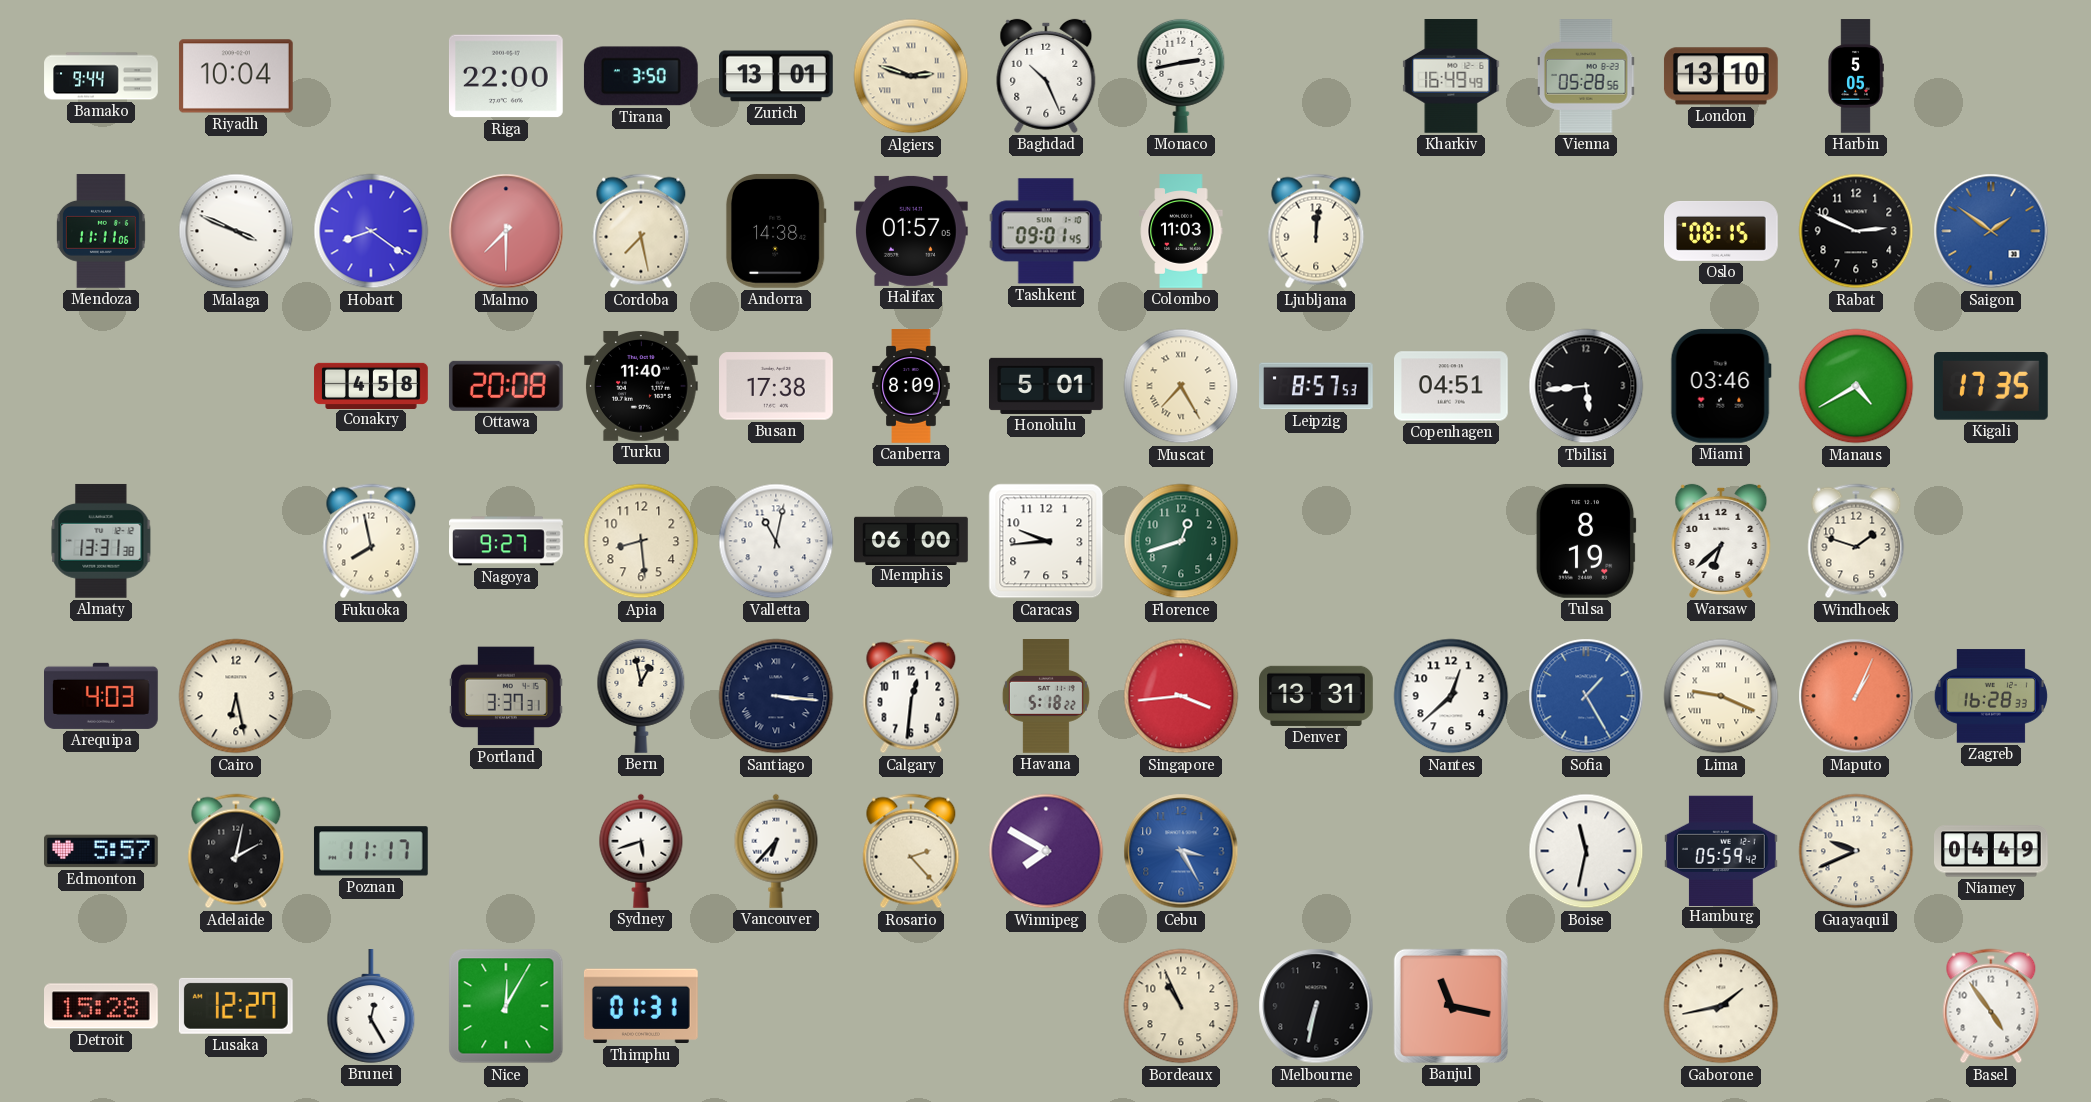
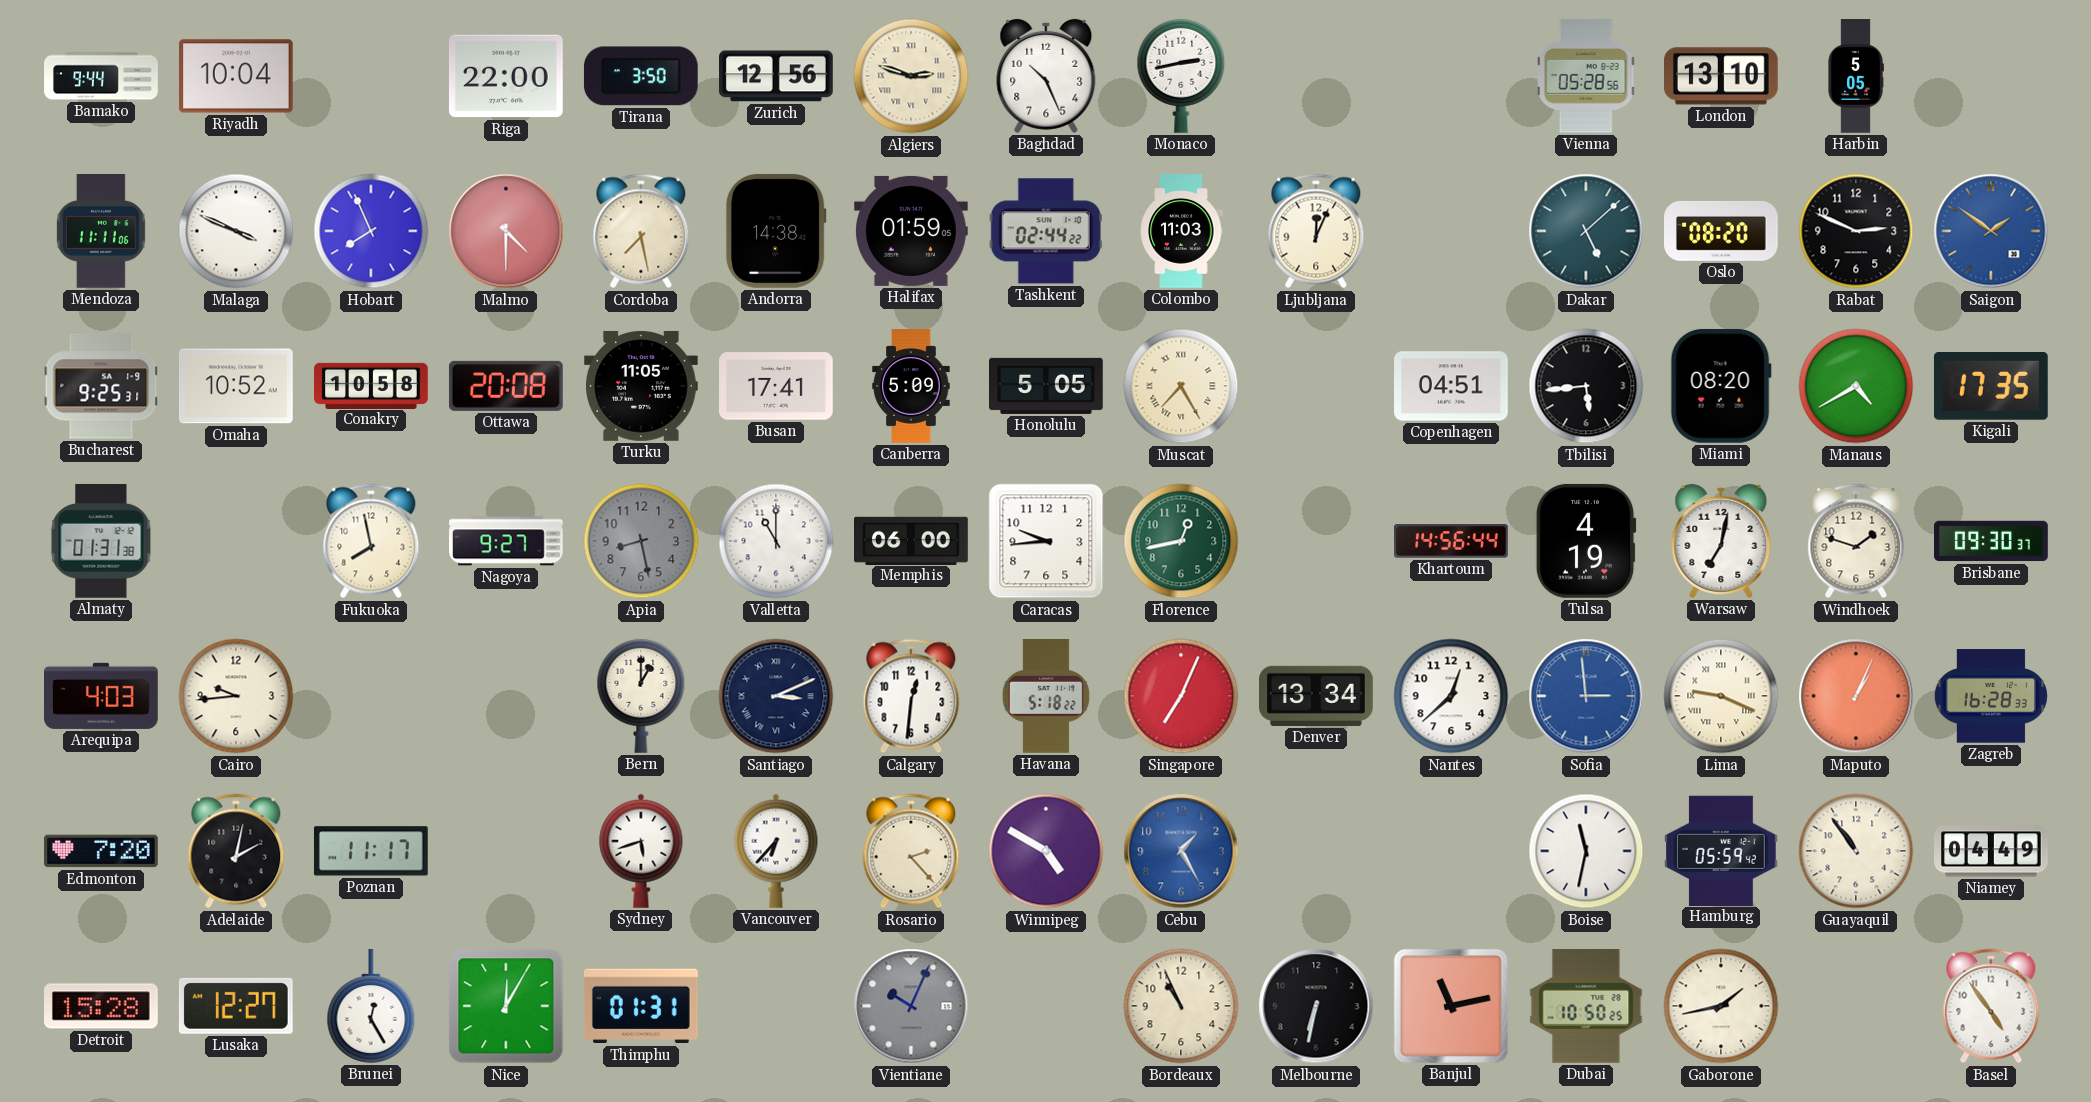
Zurich: 13:01 -> 12:56 (777, 76)
Kharkiv: 16:49 -> none (1451, 77)
Hobart: 8:21 -> 7:56 (371, 231)
Malmo: 7:30 -> 4:30 (506, 231)
Halifax: 01:57 -> 01:59 (912, 231)
Tashkent: 09:01 -> 02:44 (1046, 231)
Ljubljana: 12:01 -> 12:04 (1316, 231)
Dakar: none -> 5:08 (1586, 231)
Oslo: 08:15 -> 08:20 (1722, 231)
Bucharest: none -> 9:25 (101, 386)
Omaha: none -> 10:52 (236, 386)
Conakry: 4:58 -> 10:58 (371, 385)
Turku: 11:40 -> 11:05 (642, 386)
Busan: 17:38 -> 17:41 (777, 386)
Canberra: 8:09 -> 5:09 (911, 386)
Honolulu: 5:01 -> 5:05 (1047, 386)
Leipzig: 8:57 -> none (1317, 386)
Miami: 03:46 -> 08:20 (1721, 386)
Almaty: 13:31 -> 01:31 (101, 541)
Apia: 8:29 -> 8:28 (641, 541)
Apia dial: cream -> grey (641, 541)
Valletta: 11:02 -> 11:00 (776, 541)
Florence: 12:42 -> 12:43 (1181, 541)
Khartoum: none -> 14:56 (1451, 541)
Tulsa: 8:19 -> 4:19 (1586, 541)
Warsaw: 6:38 -> 7:02 (1721, 541)
Brisbane: none -> 09:30 (1991, 541)
Cairo: 6:28 -> 9:44 (236, 696)
Portland: 3:37 -> none (507, 696)
Bern: 12:58 -> 1:00 (641, 696)
Santiago: 3:16 -> 3:11 (776, 696)
Singapore: 3:44 -> 7:04 (1181, 696)
Denver: 13:31 -> 13:34 (1317, 696)
Sofia: 1:25 -> 2:59 (1586, 696)
Edmonton: 5:57 -> 7:20 (102, 851)
Winnipeg: 7:50 -> 4:50 (1046, 851)
Cebu: 3:25 -> 1:25 (1181, 851)
Guayaquil: 9:41 -> 10:54 (1856, 851)
Vientiane: none -> 10:04 (911, 1006)
Banjul: 11:17 -> 11:13 (1451, 1006)
Dubai: none -> 10:50 (1586, 1007)
